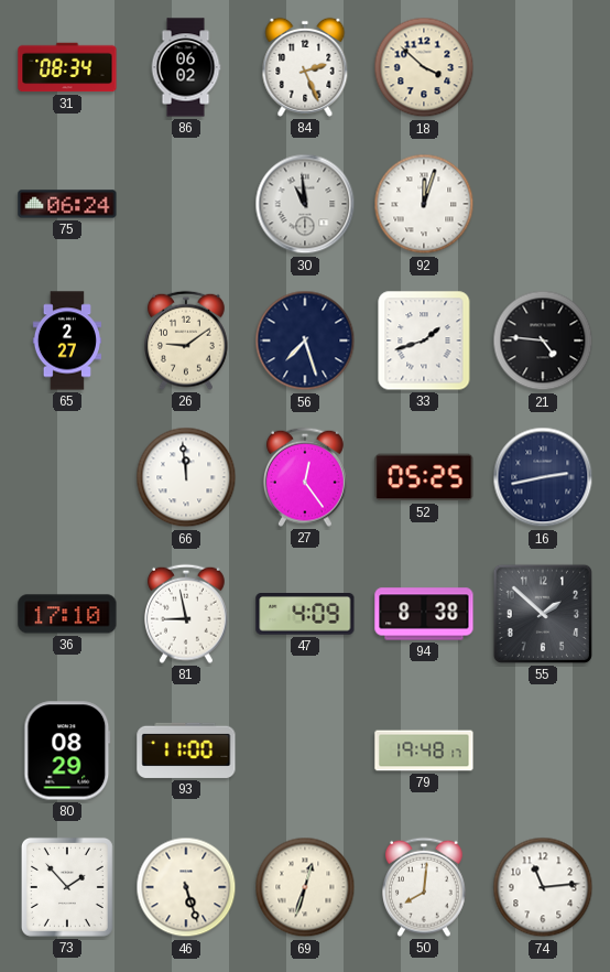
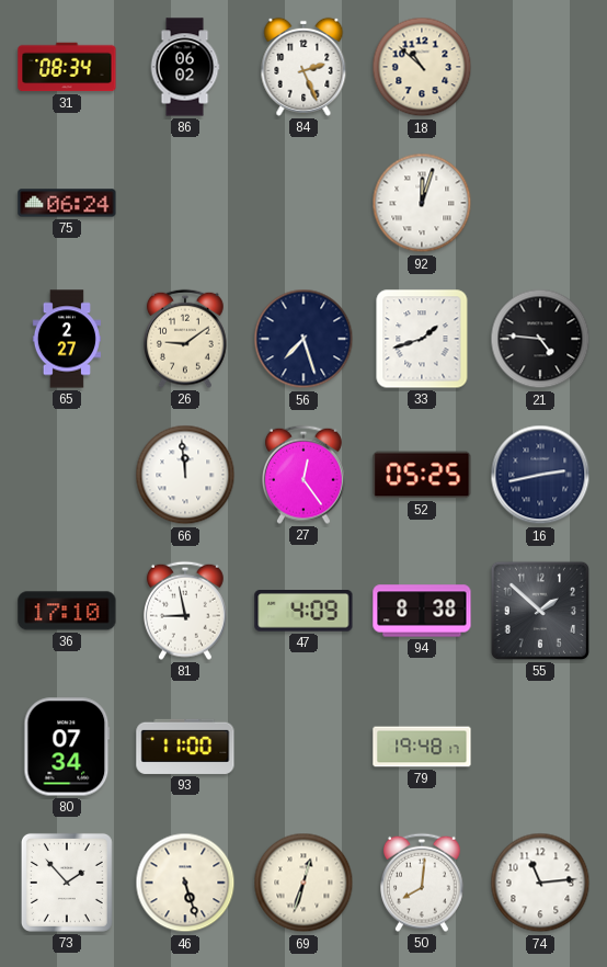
18: 3:52 -> 10:52 (422, 67)
30: 10:59 -> none (305, 204)
80: 08:29 -> 07:34 (67, 747)
